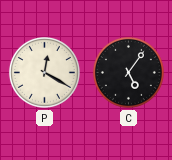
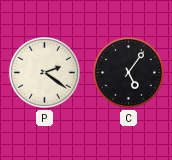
P: 12:20 -> 2:21 (44, 72)
